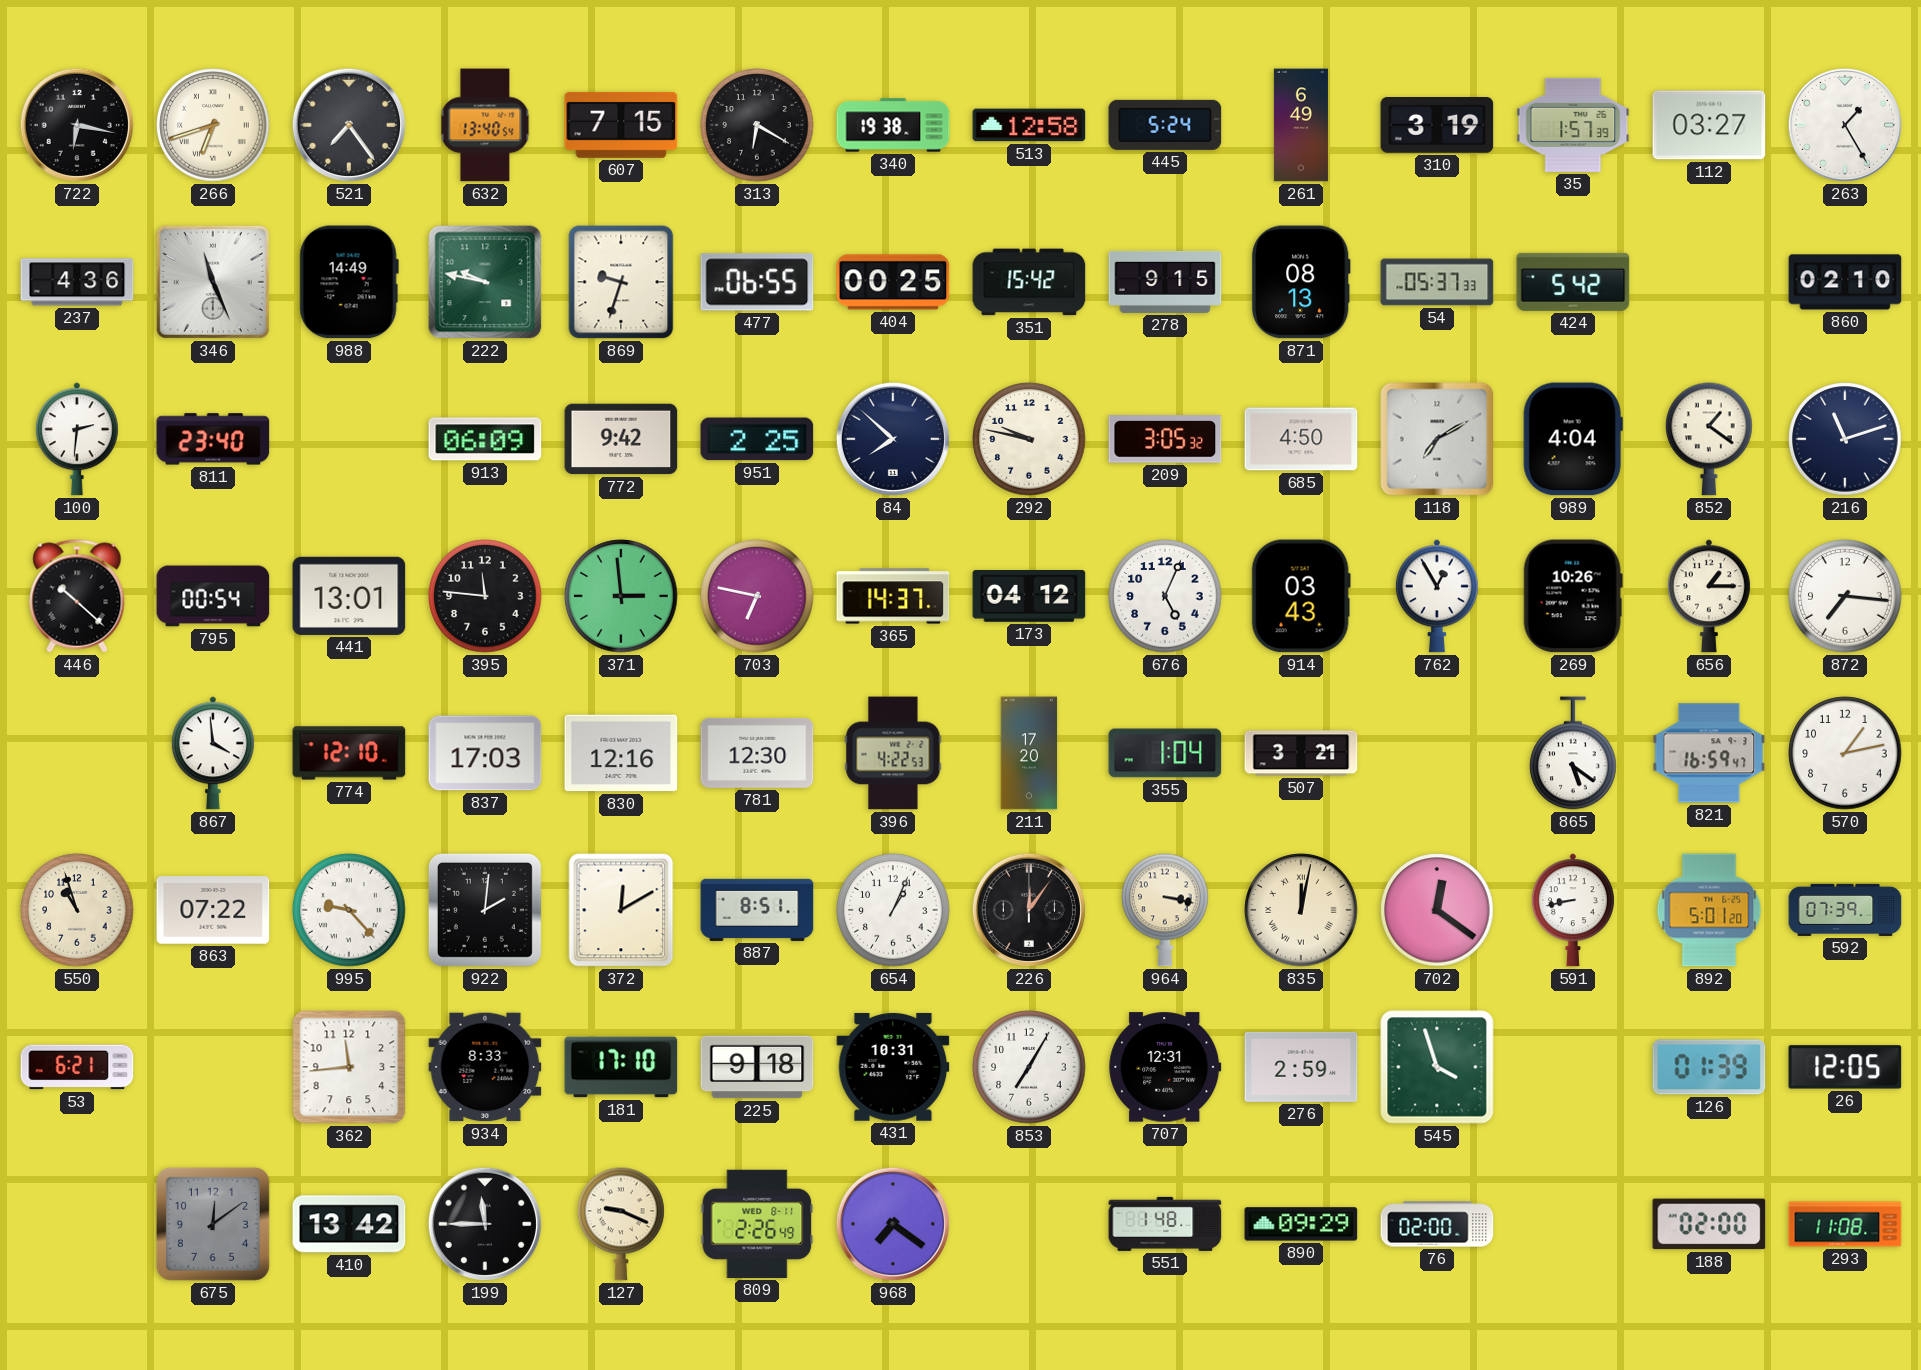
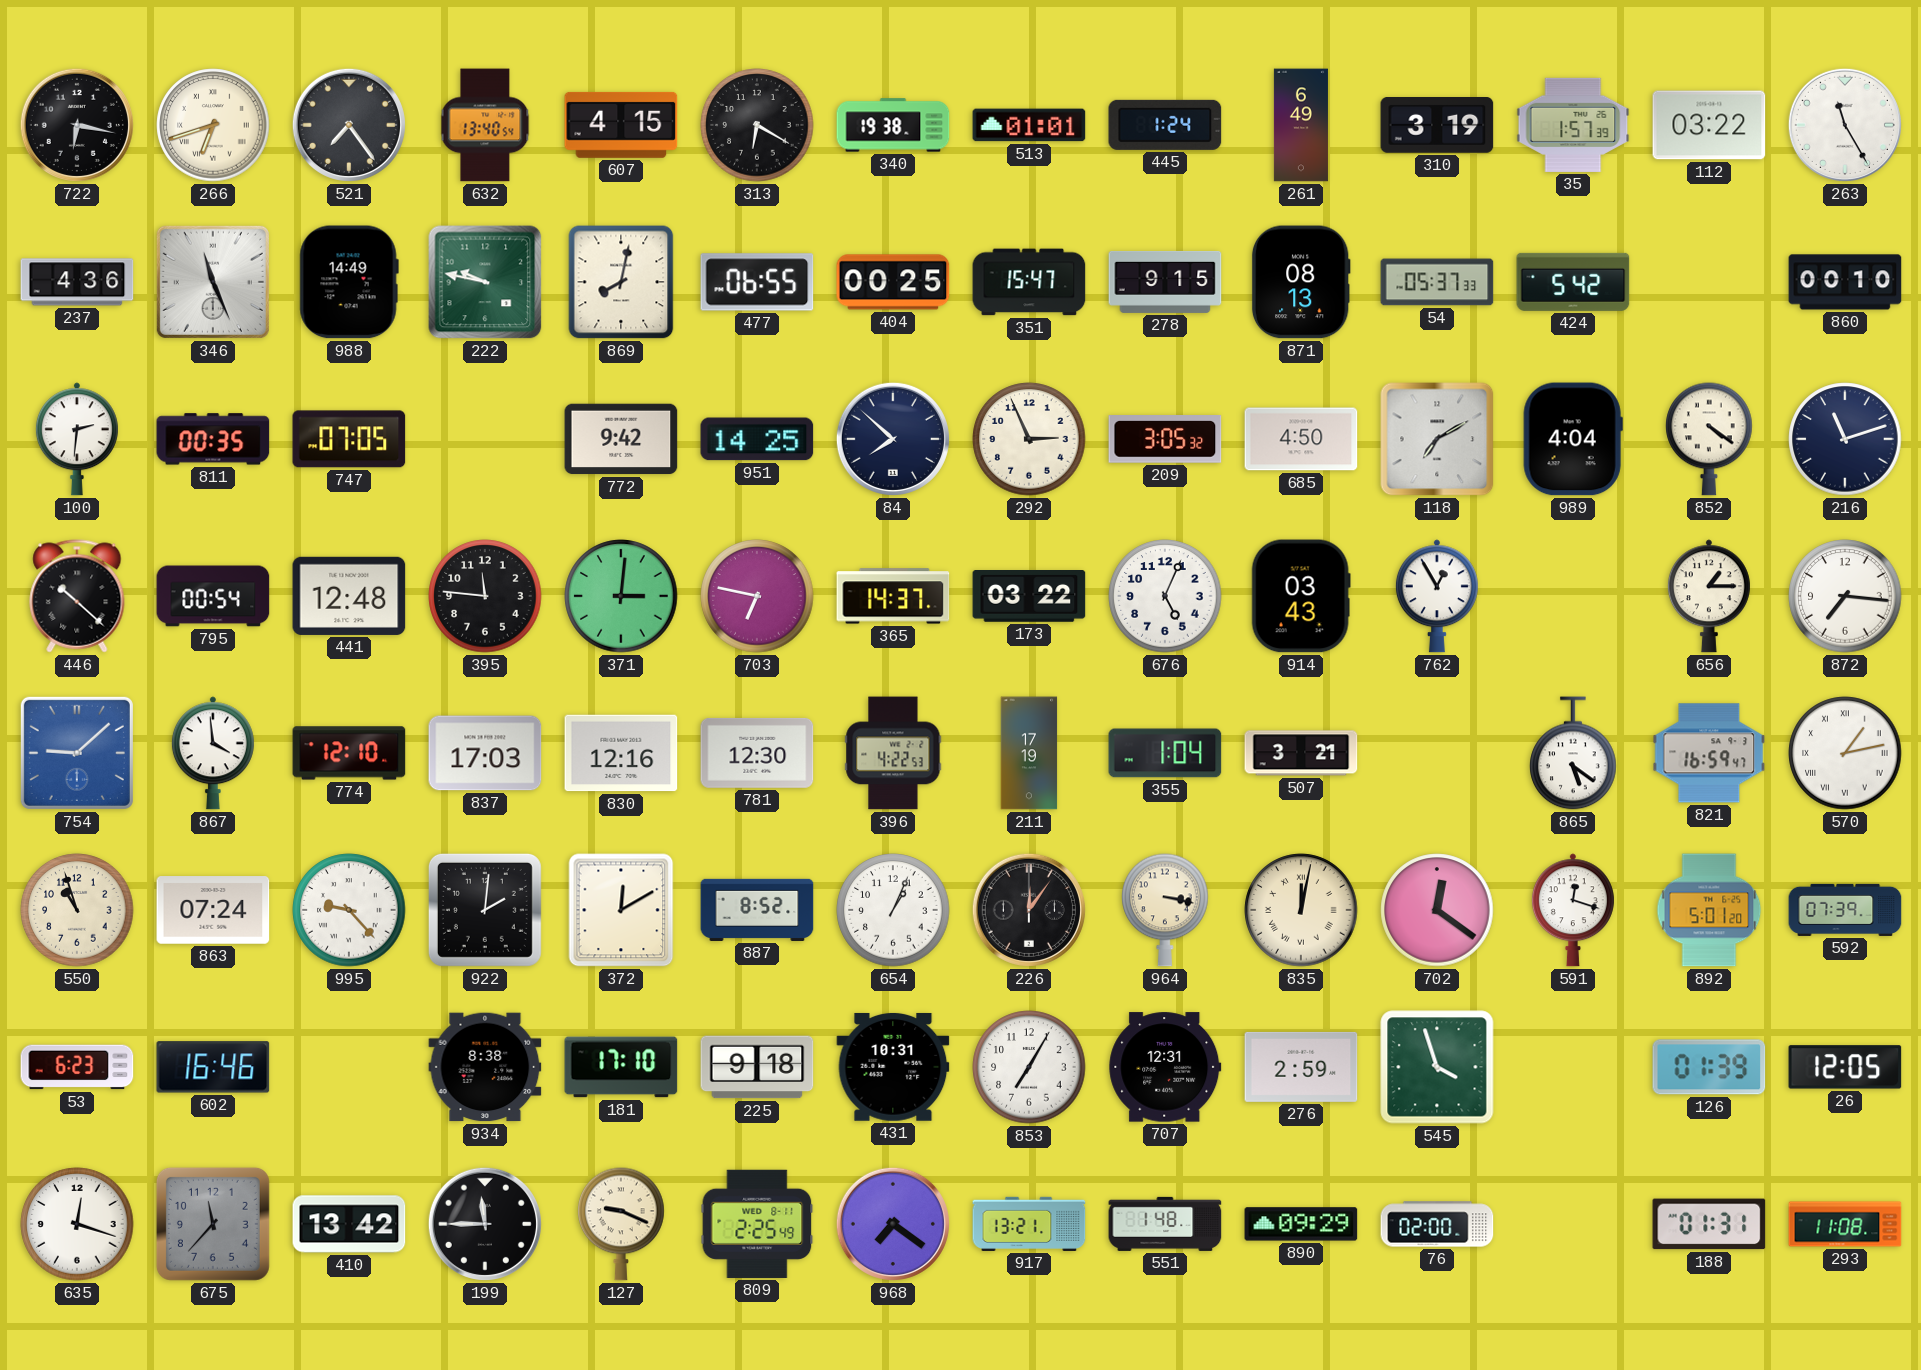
607: 7:15 -> 4:15 (621, 125)
513: 12:58 -> 01:01 (1029, 125)
445: 5:24 -> 1:24 (1165, 125)
112: 03:27 -> 03:22 (1709, 125)
263: 1:25 -> 11:25 (1845, 125)
869: 9:33 -> 8:02 (621, 282)
351: 15:42 -> 15:47 (1029, 282)
860: 02:10 -> 00:10 (1845, 282)
811: 23:40 -> 00:35 (213, 439)
747: none -> 07:05 (349, 439)
913: 06:09 -> none (485, 439)
951: 2:25 -> 14:25 (757, 439)
292: 9:47 -> 2:56 (1029, 439)
852: 1:21 -> 4:21 (1709, 439)
441: 13:01 -> 12:48 (349, 596)
371: 2:59 -> 3:01 (621, 596)
173: 04:12 -> 03:22 (1029, 596)
269: 10:26 -> none (1573, 596)
754: none -> 9:08 (77, 753)
211: 17:20 -> 17:19 (1029, 753)
570 numerals: Arabic -> Roman (1845, 753)
863: 07:22 -> 07:24 (213, 910)
887: 8:51 -> 8:52 (757, 910)
591: 8:43 -> 12:18 (1573, 910)
53: 6:21 -> 6:23 (77, 1067)
602: none -> 16:46 (213, 1067)
362: 11:44 -> none (349, 1067)
934: 8:33 -> 8:38 (485, 1067)
635: none -> 12:18 (77, 1224)
675: 12:09 -> 11:37 (213, 1224)
809: 2:26 -> 2:25 (757, 1224)
917: none -> 13:21 (1029, 1224)
188: 02:00 -> 01:31 (1709, 1224)
